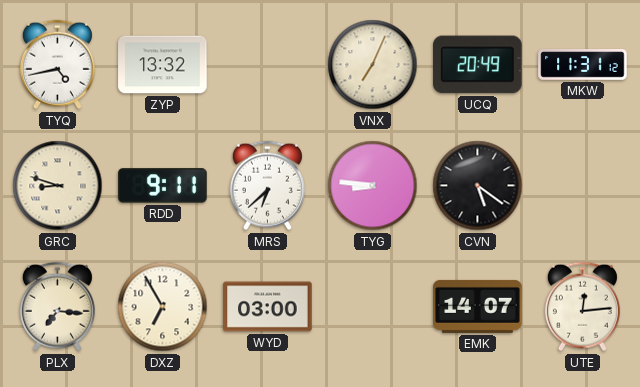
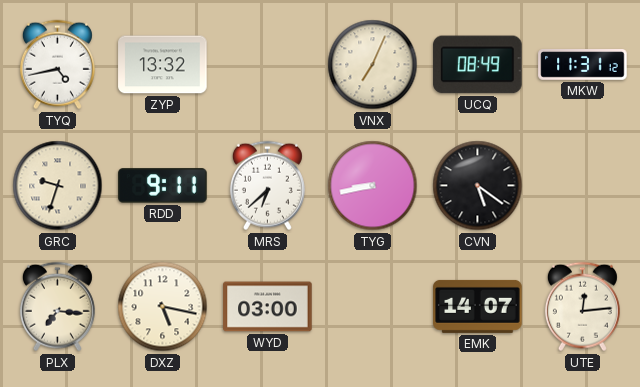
UCQ: 20:49 -> 08:49 (478, 65)
GRC: 8:48 -> 9:33 (58, 186)
TYG: 8:46 -> 8:43 (373, 186)
DXZ: 6:55 -> 5:17 (163, 307)
